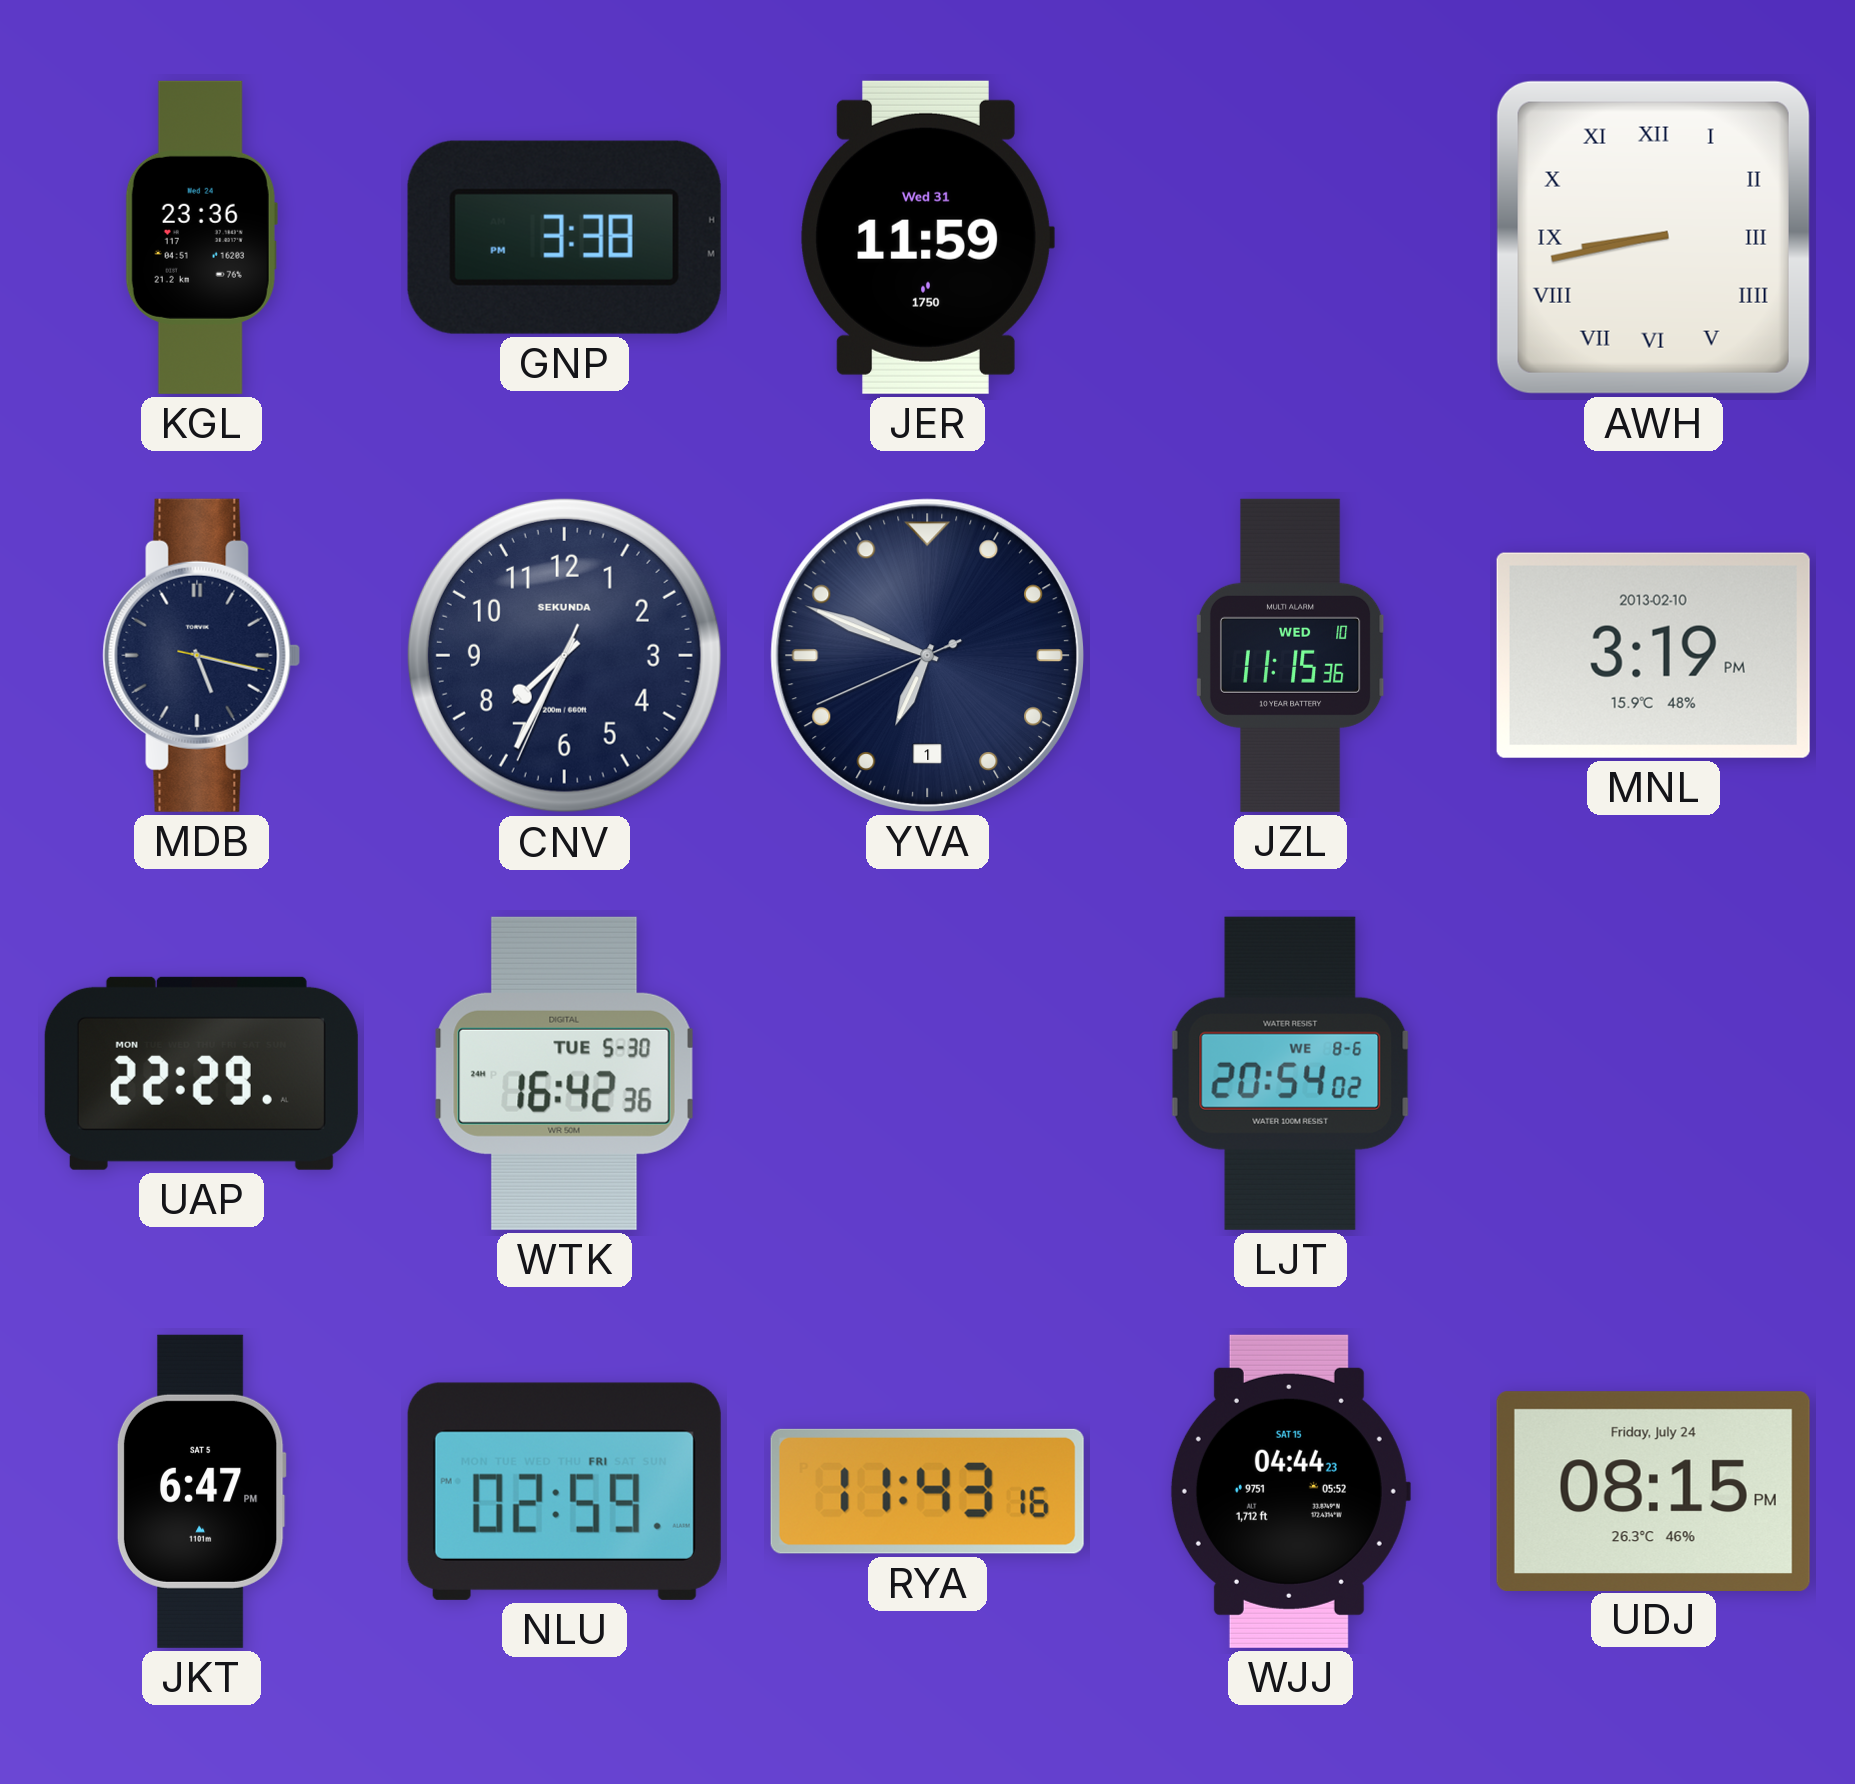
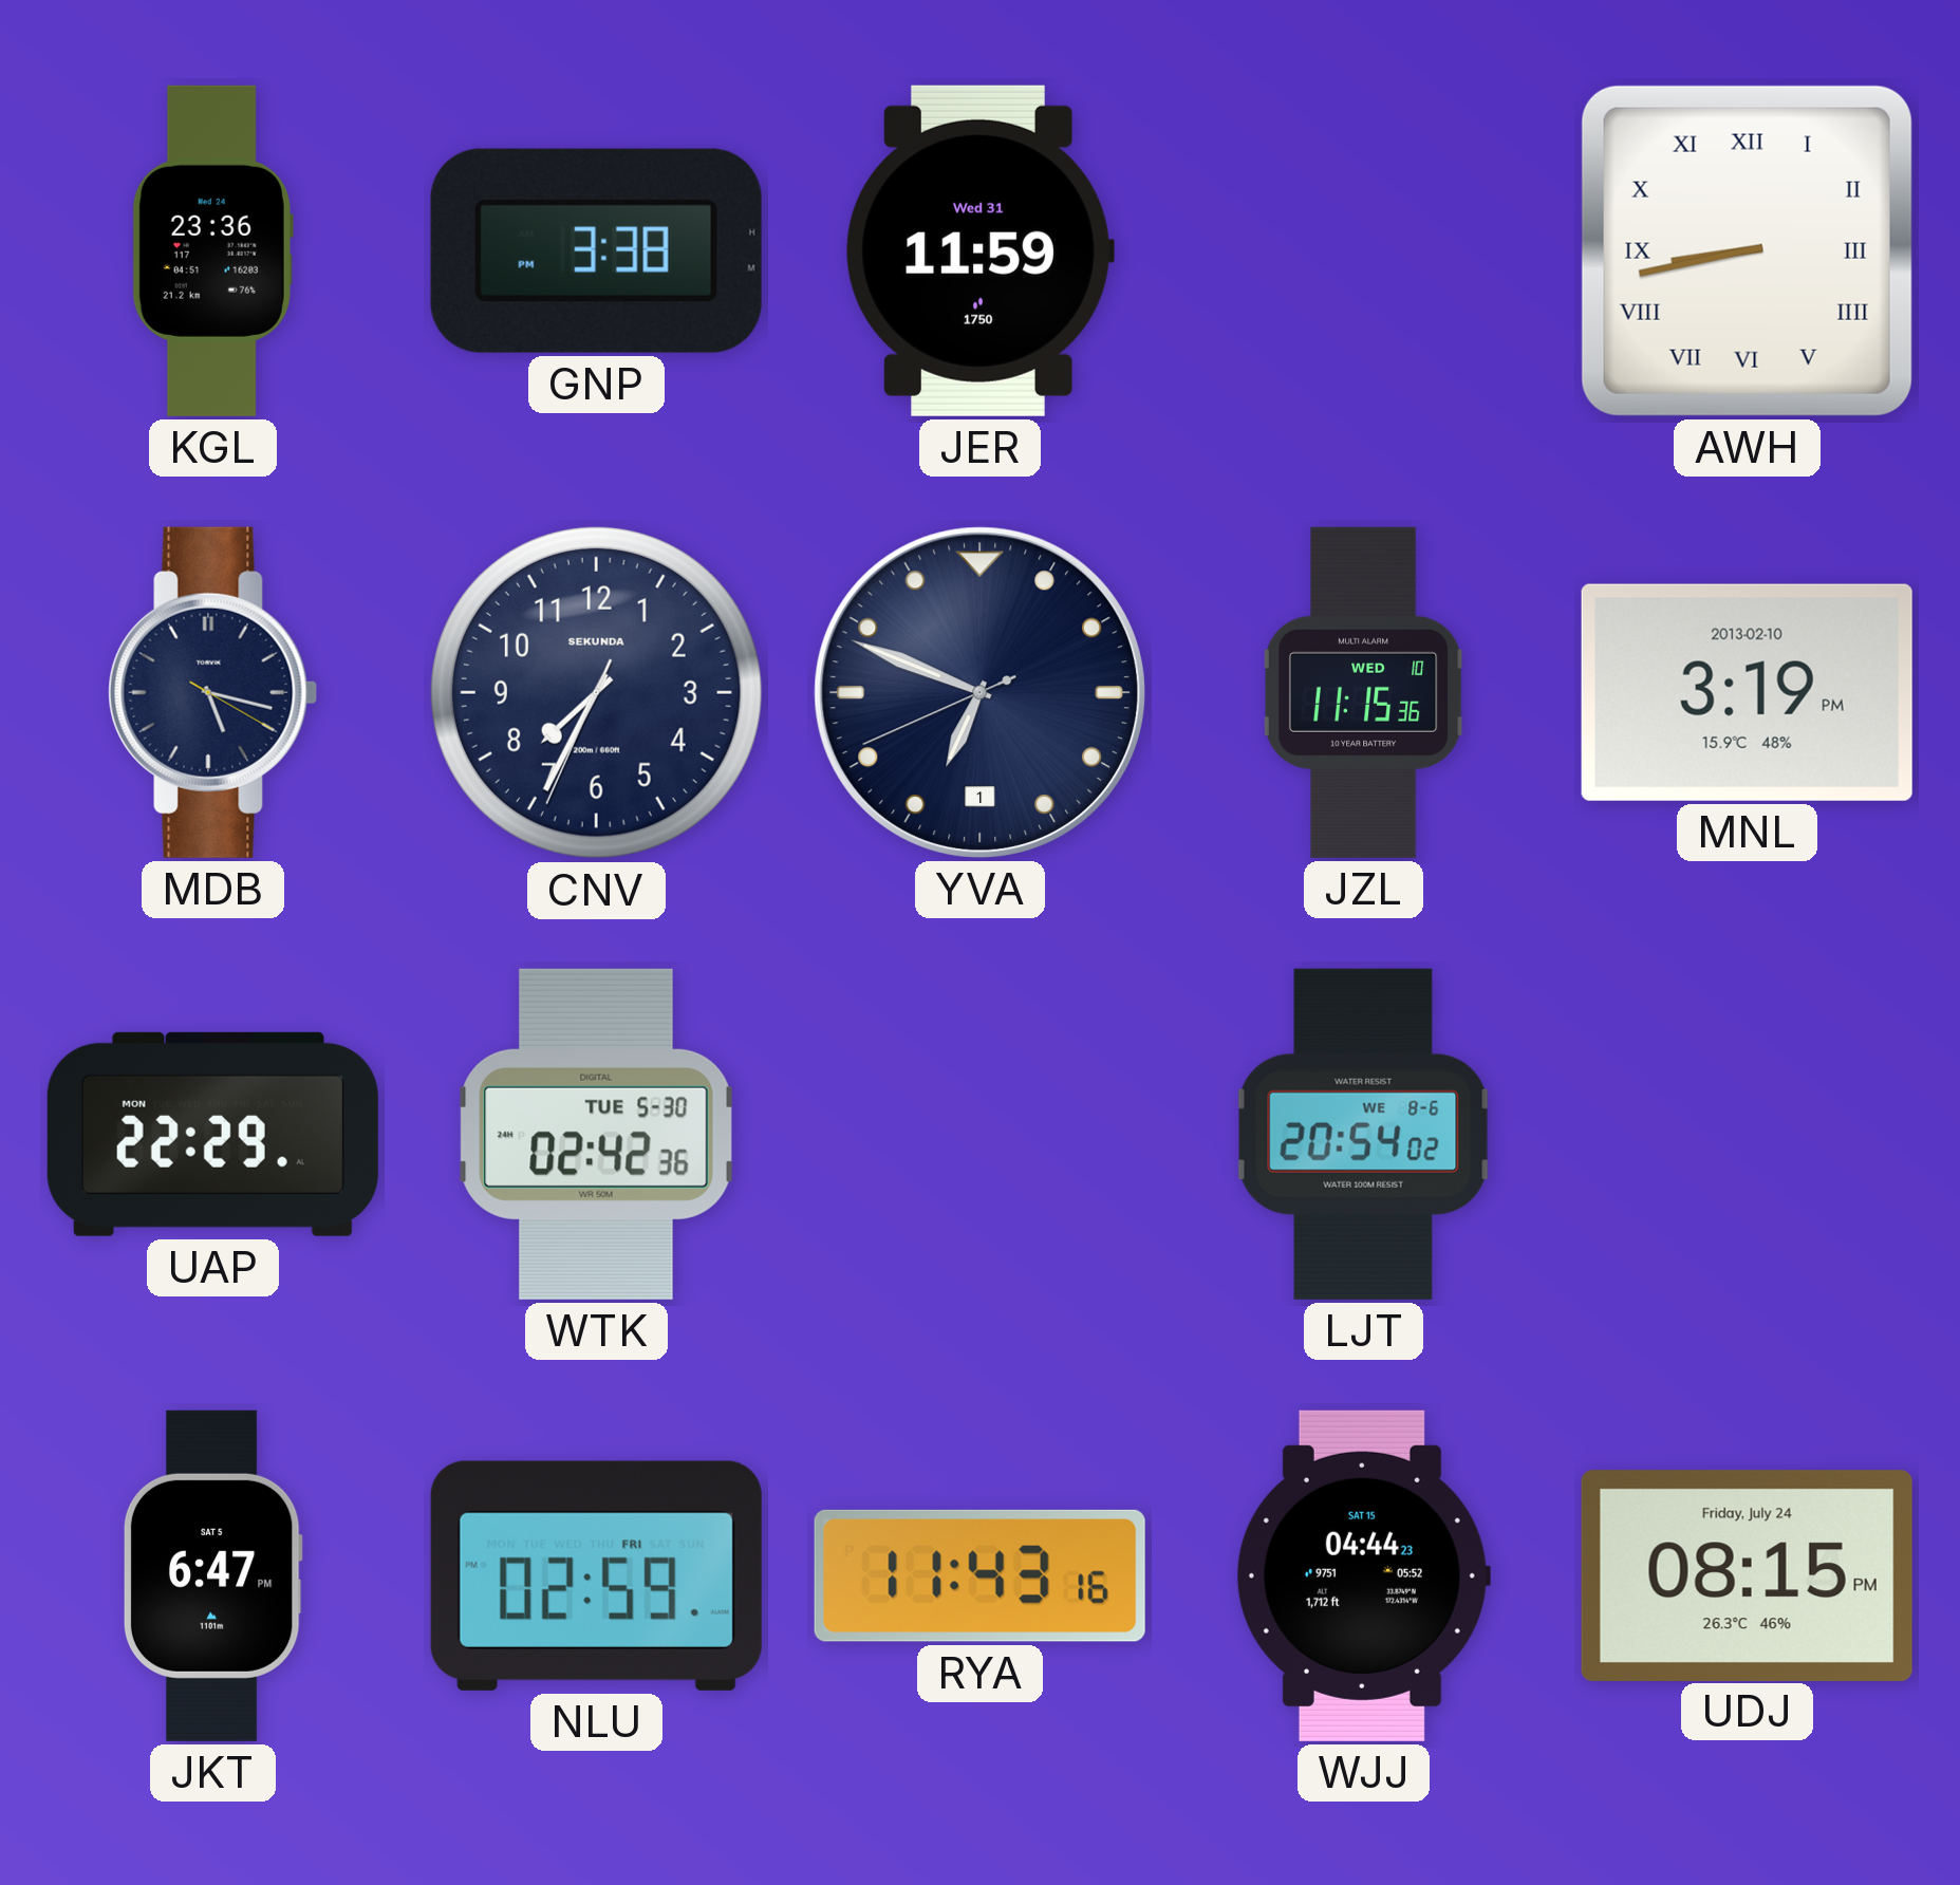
MDB: 5:17:17 -> 5:17:20 (213, 692)
WTK: 16:42 -> 02:42 (596, 1134)
